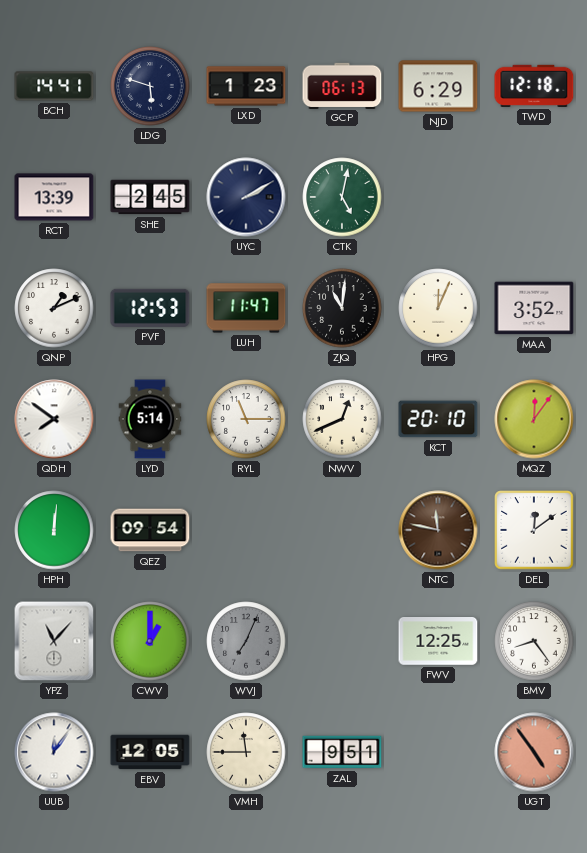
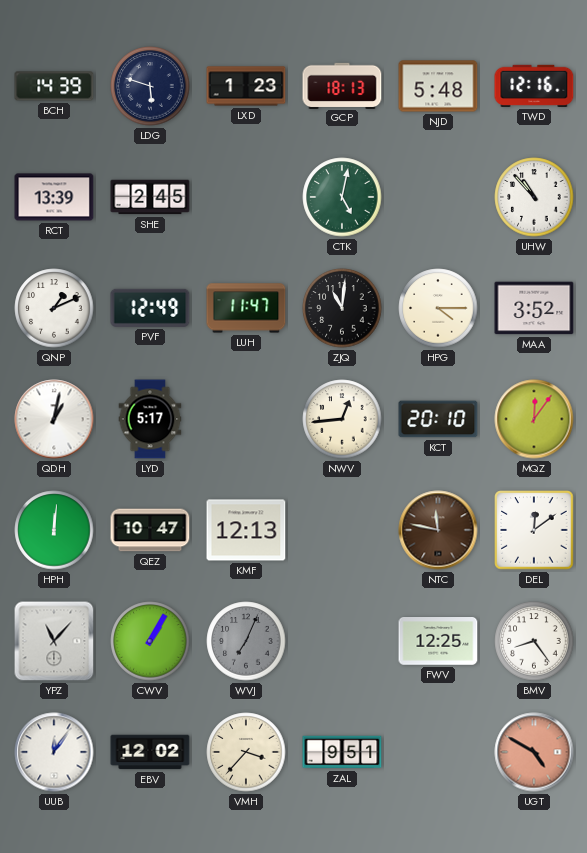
BCH: 14:41 -> 14:39 (54, 86)
GCP: 06:13 -> 18:13 (342, 85)
NJD: 6:29 -> 5:48 (438, 86)
TWD: 12:18 -> 12:16 (534, 86)
UYC: 2:10 -> none (246, 197)
UHW: none -> 10:53 (534, 197)
PVF: 12:53 -> 12:49 (150, 308)
HPG: 12:04 -> 4:15 (438, 308)
QDH: 7:51 -> 1:02 (54, 419)
LYD: 5:14 -> 5:17 (150, 419)
RYL: 11:15 -> none (246, 419)
NWV: 12:41 -> 12:44 (342, 419)
QEZ: 09:54 -> 10:47 (150, 530)
KMF: none -> 12:13 (246, 530)
CWV: 1:00 -> 1:05 (150, 641)
EBV: 12:05 -> 12:02 (150, 752)
VMH: 11:45 -> 3:37 (246, 752)
UGT: 4:54 -> 4:50 (534, 752)
